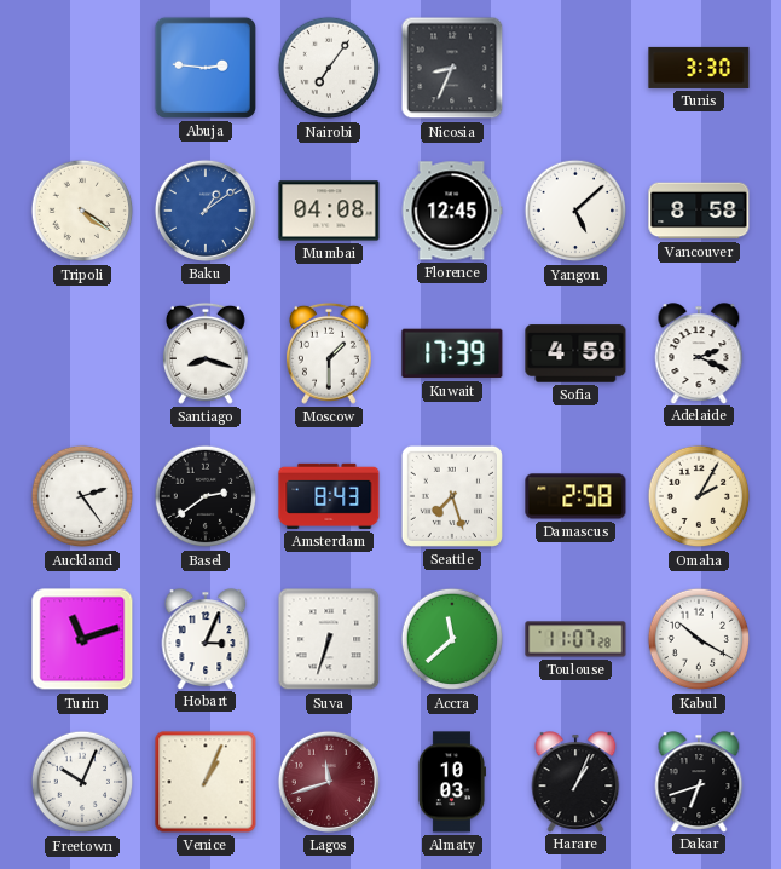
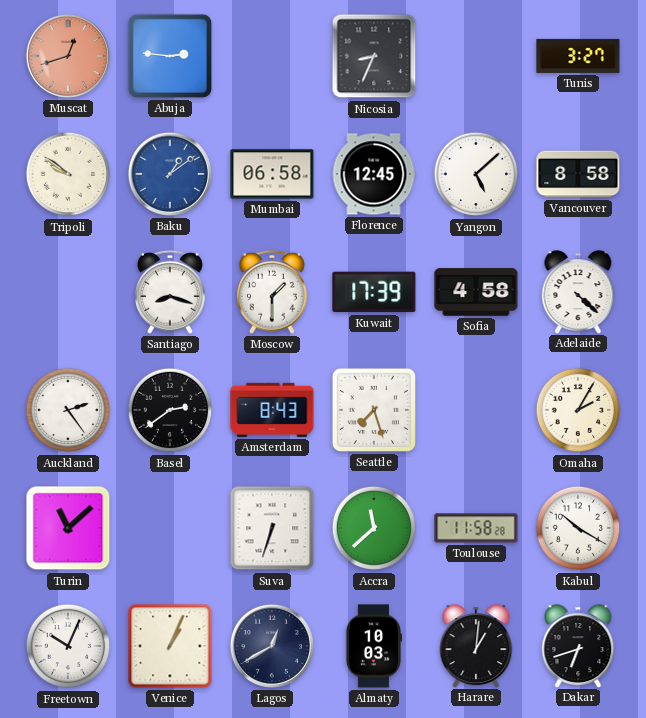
Muscat: none -> 12:42 (68, 56)
Nairobi: 7:06 -> none (329, 68)
Tunis: 3:30 -> 3:27 (578, 56)
Tripoli: 4:21 -> 9:51 (68, 174)
Mumbai: 04:08 -> 06:58 (272, 174)
Adelaide: 2:19 -> 4:22 (578, 292)
Damascus: 2:58 -> none (575, 496)
Turin: 11:12 -> 11:08 (68, 528)
Hobart: 3:04 -> none (206, 639)
Toulouse: 11:07 -> 11:58 (476, 528)
Lagos: 11:42 -> 12:40 (272, 646)
Lagos dial: burgundy -> navy (272, 646)
Harare: 1:04 -> 1:01 (476, 646)
